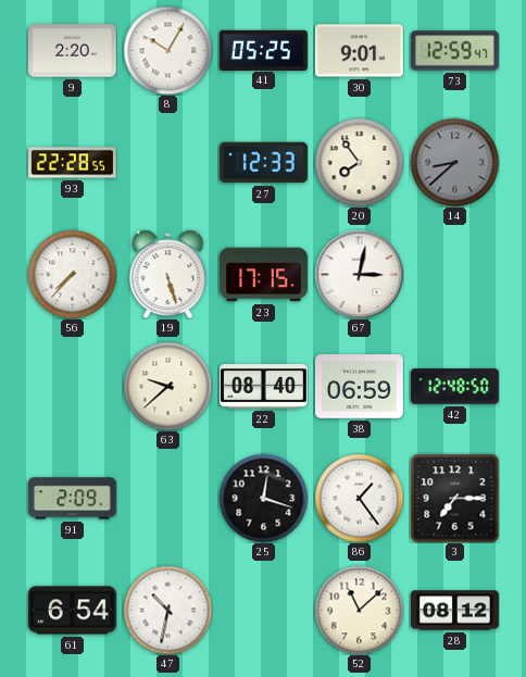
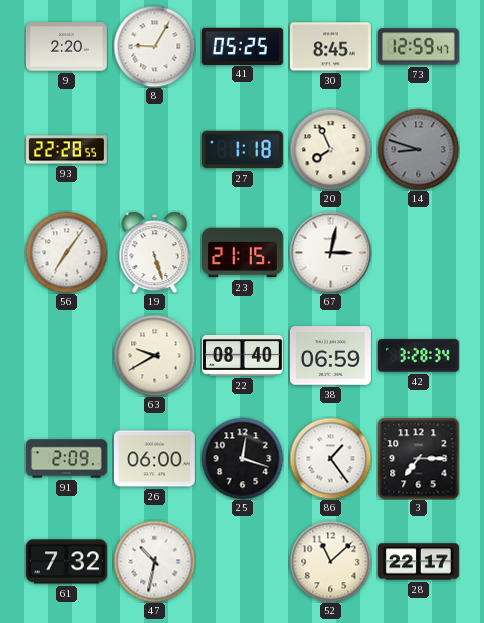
8: 10:05 -> 9:05 (154, 46)
30: 9:01 -> 8:45 (330, 47)
27: 12:33 -> 1:18 (242, 150)
20: 7:54 -> 7:56 (330, 149)
14: 8:38 -> 8:48 (418, 149)
56: 7:37 -> 7:06 (66, 252)
23: 17:15 -> 21:15 (243, 253)
63: 9:38 -> 9:40 (154, 355)
42: 12:48 -> 3:28 (418, 356)
26: none -> 06:00 (154, 459)
61: 6:54 -> 7:32 (66, 562)
28: 08:12 -> 22:17 (419, 562)
